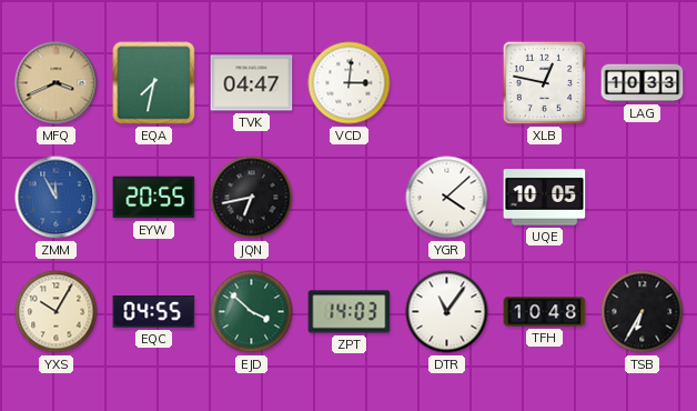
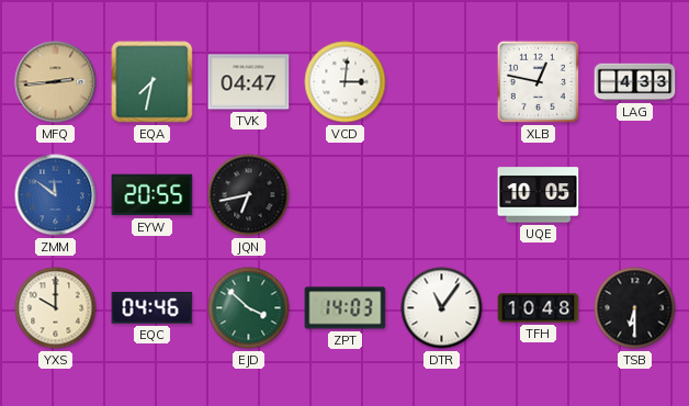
MFQ: 3:41 -> 2:44 (56, 82)
LAG: 10:33 -> 4:33 (635, 82)
ZMM: 11:55 -> 11:51 (56, 195)
YGR: 4:08 -> none (447, 198)
YXS: 10:05 -> 10:00 (56, 308)
EQC: 04:55 -> 04:46 (153, 308)
TSB: 6:35 -> 6:30 (635, 308)
